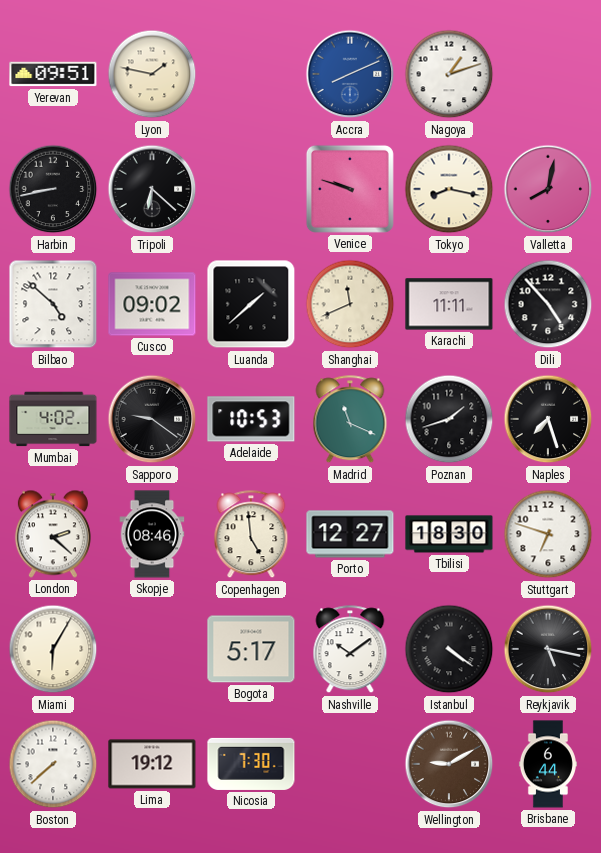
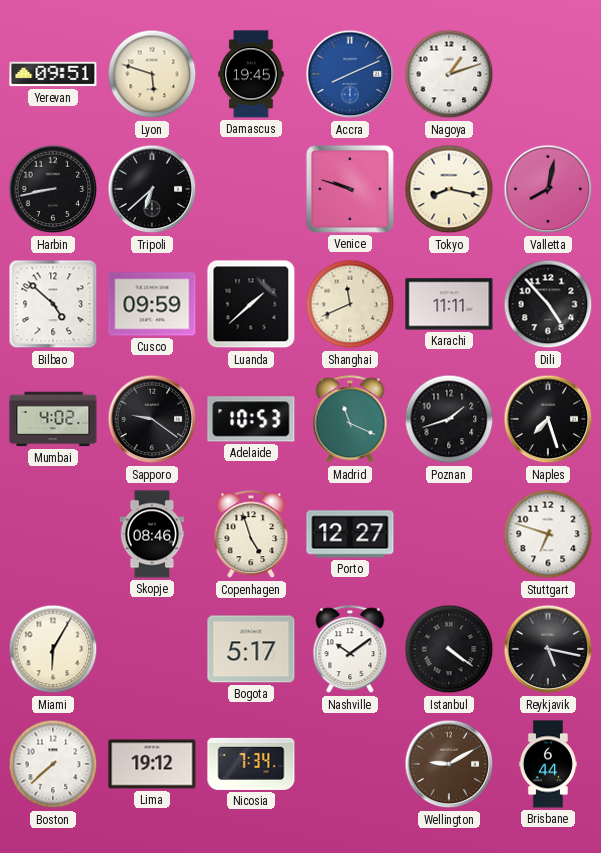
Lyon: 1:47 -> 5:48 (152, 74)
Damascus: none -> 19:45 (251, 74)
Tripoli: 6:22 -> 6:38 (152, 189)
Cusco: 09:02 -> 09:59 (152, 304)
London: 2:22 -> none (53, 534)
Copenhagen: 4:59 -> 4:57 (251, 535)
Tbilisi: 18:30 -> none (449, 534)
Nicosia: 7:30 -> 7:34 (251, 764)
